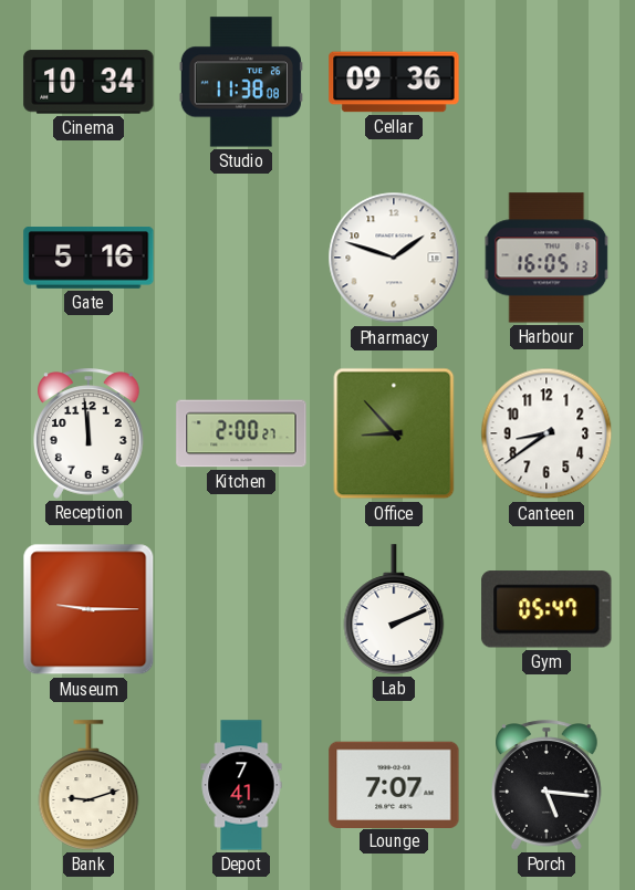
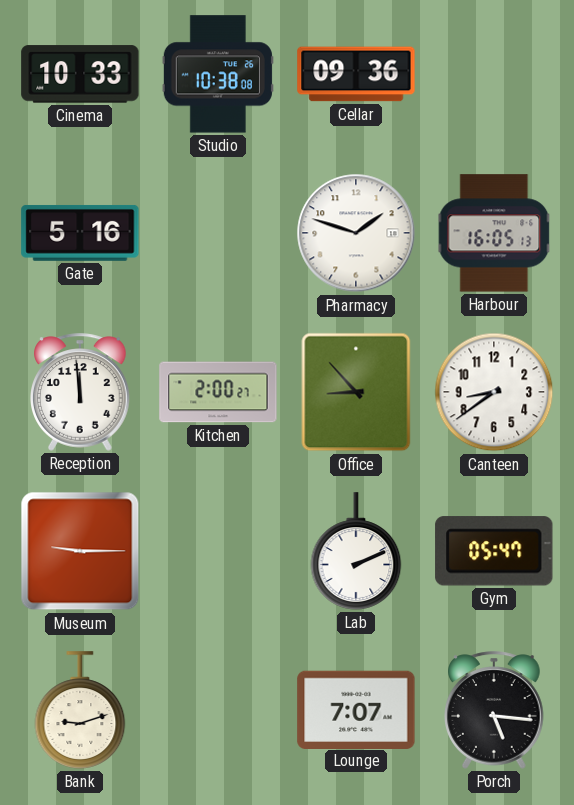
Cinema: 10:34 -> 10:33 (80, 74)
Studio: 11:38 -> 10:38 (218, 74)
Depot: 7:41 -> none (241, 785)
